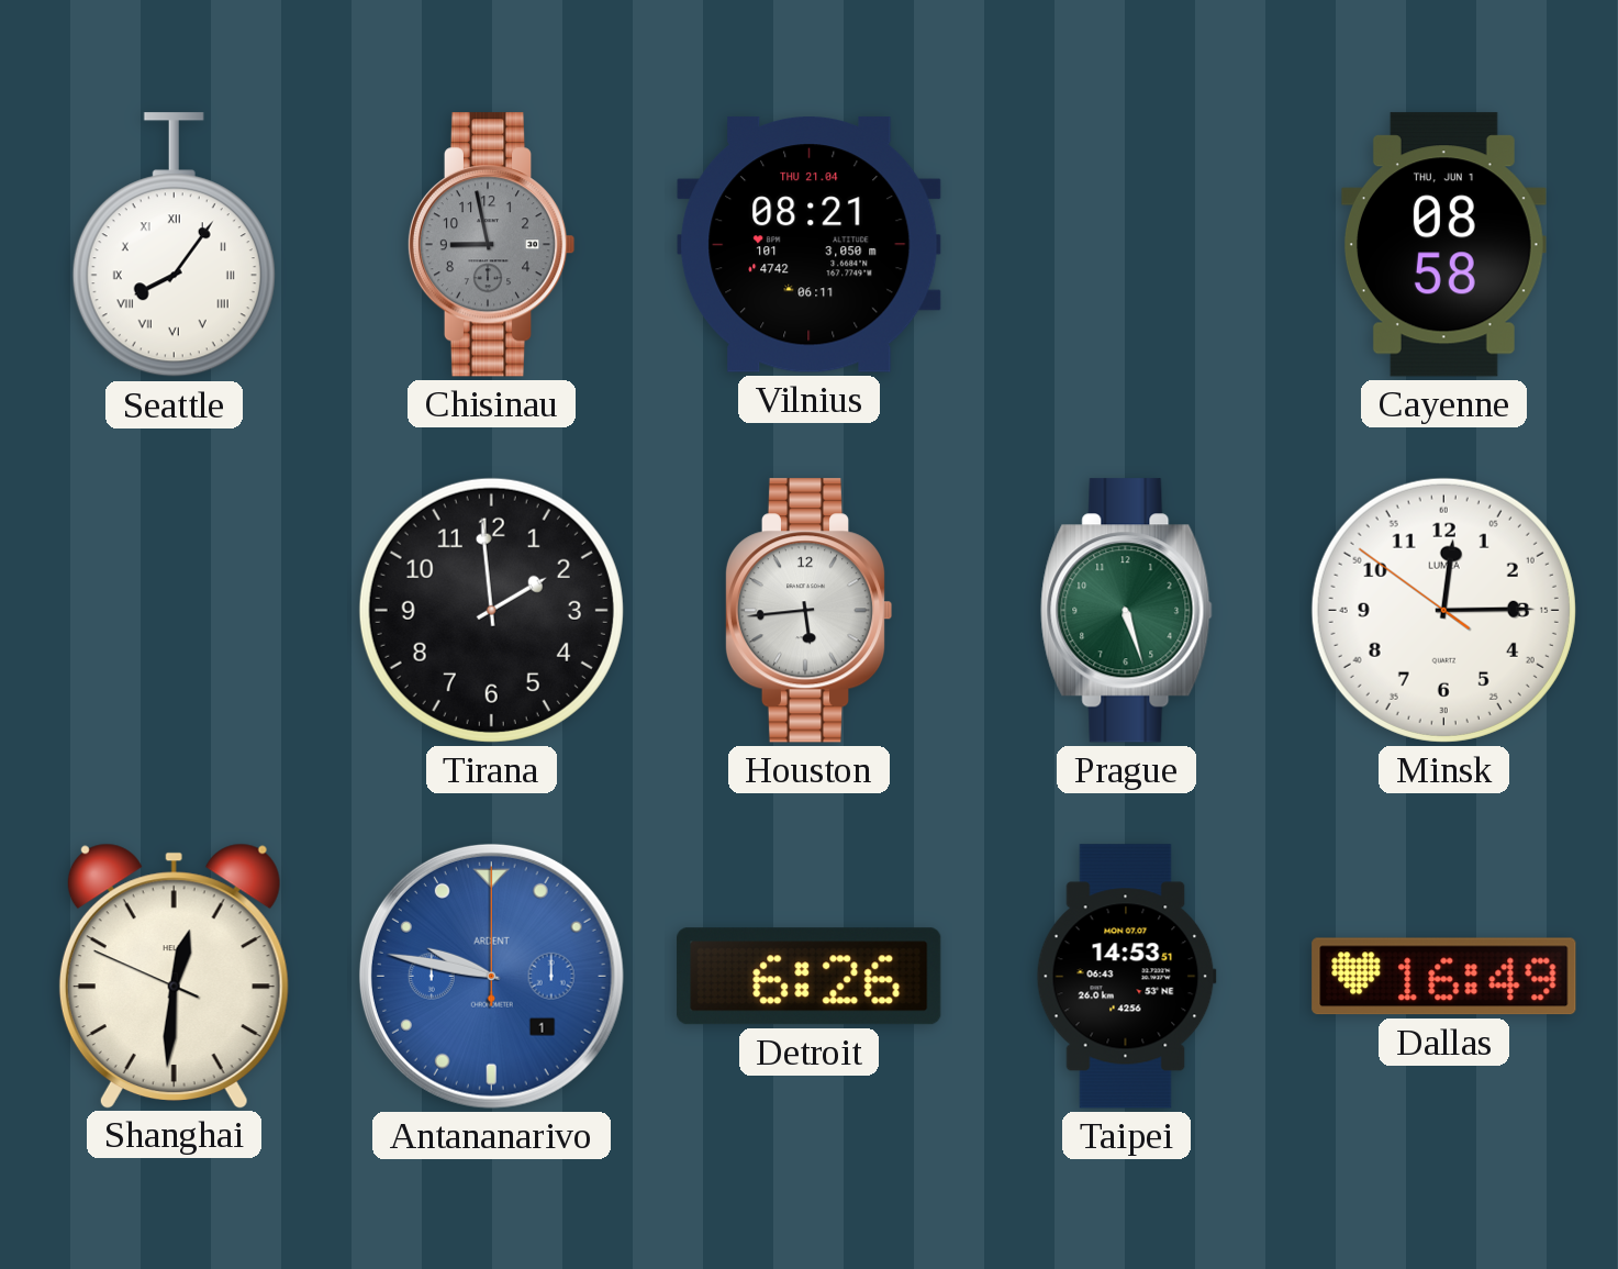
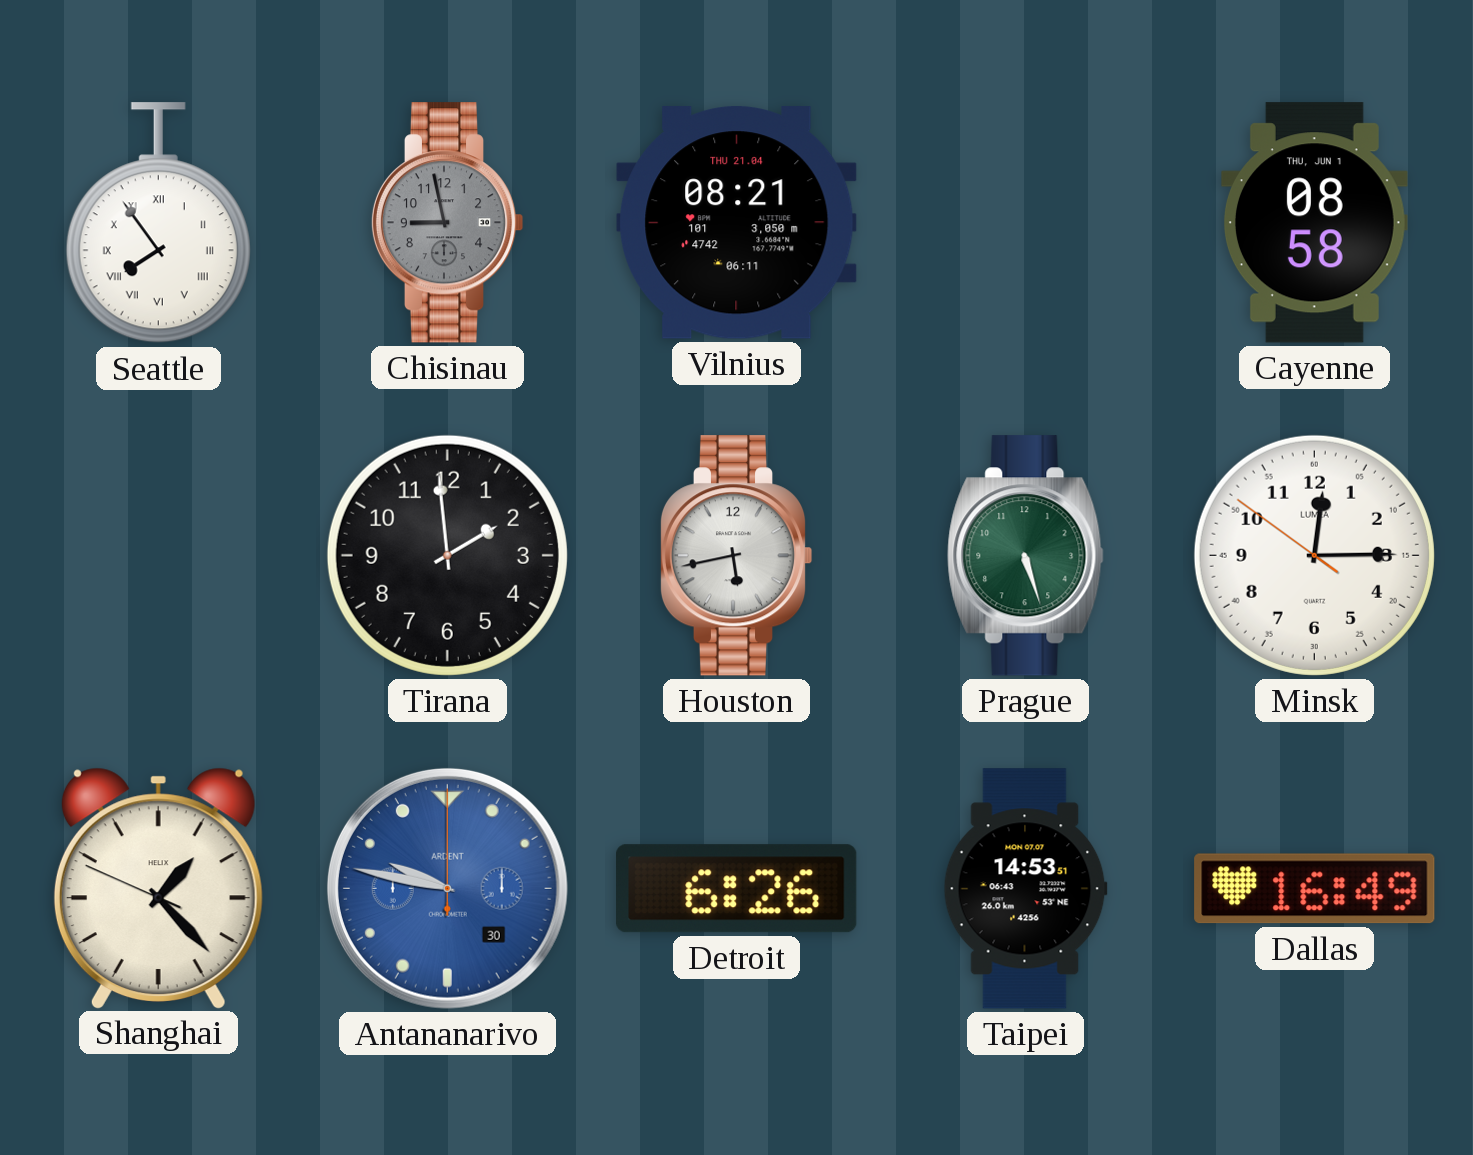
Seattle: 8:06 -> 7:54 (158, 223)
Houston: 5:44 -> 5:43 (736, 556)
Shanghai: 12:30 -> 1:22 (158, 888)
Antananarivo date: 1 -> 30 (447, 888)
